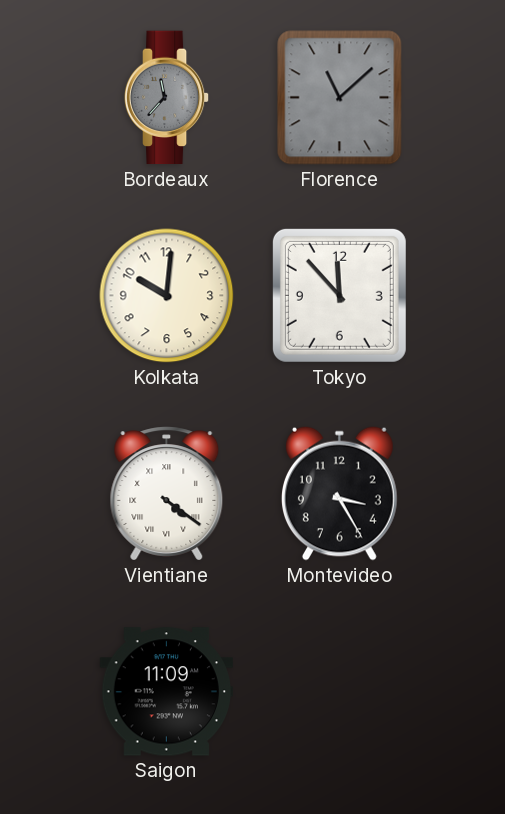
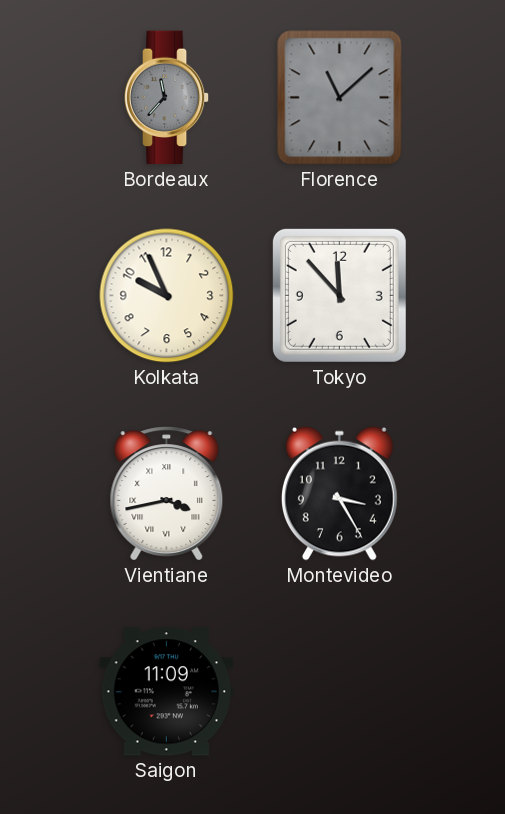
Kolkata: 10:01 -> 9:56 (167, 296)
Vientiane: 4:21 -> 3:43 (167, 494)
